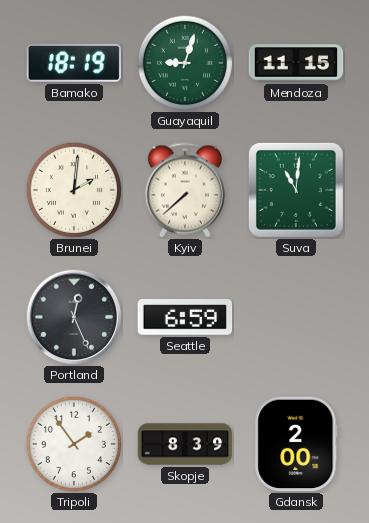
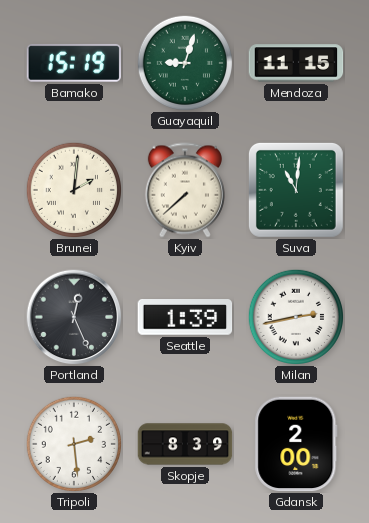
Bamako: 18:19 -> 15:19 (73, 63)
Seattle: 6:59 -> 1:39 (185, 318)
Milan: none -> 2:43 (295, 316)
Tripoli: 1:54 -> 2:29 (73, 443)
